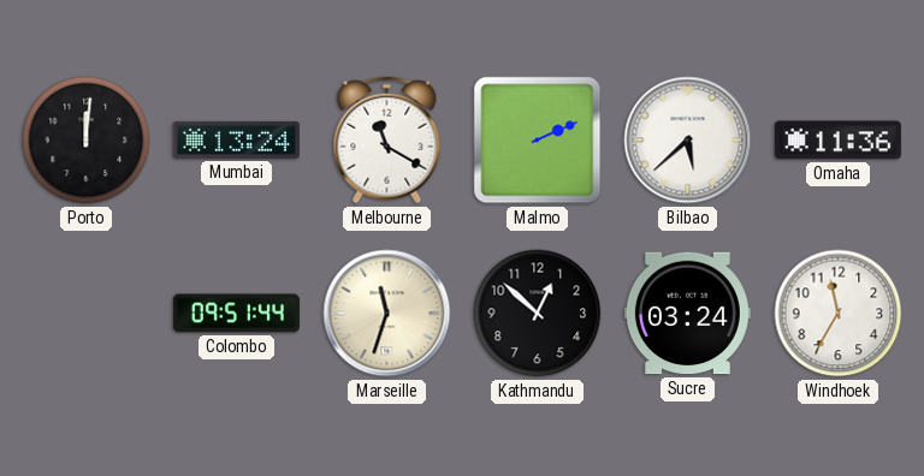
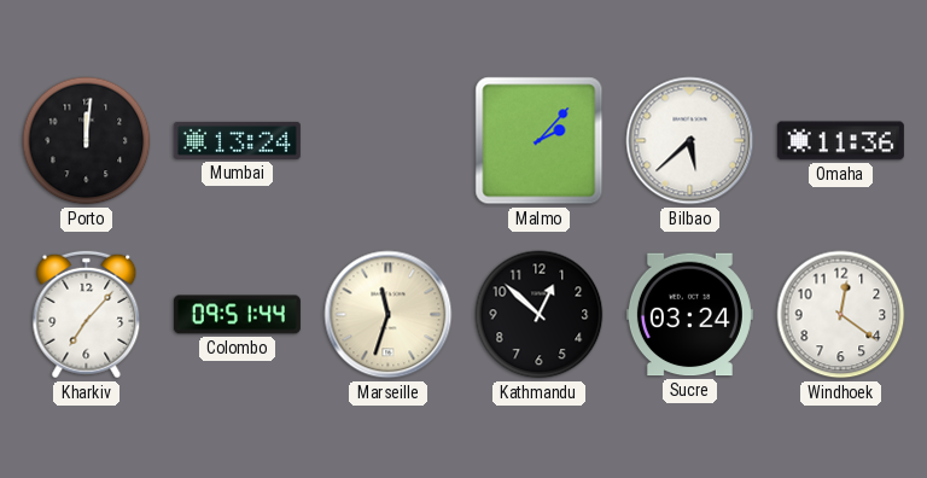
Melbourne: 11:20 -> none (387, 141)
Malmo: 2:11 -> 2:07 (540, 141)
Kharkiv: none -> 7:07 (87, 315)
Windhoek: 11:35 -> 12:21 (841, 315)
